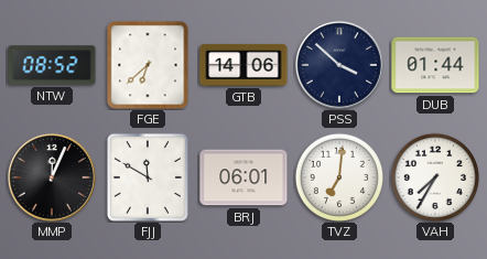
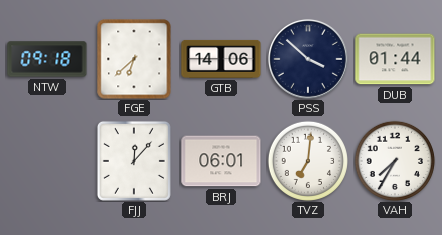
NTW: 08:52 -> 09:18 (47, 59)
MMP: 12:04 -> none (52, 177)
FJJ: 11:50 -> 12:07 (134, 161)
